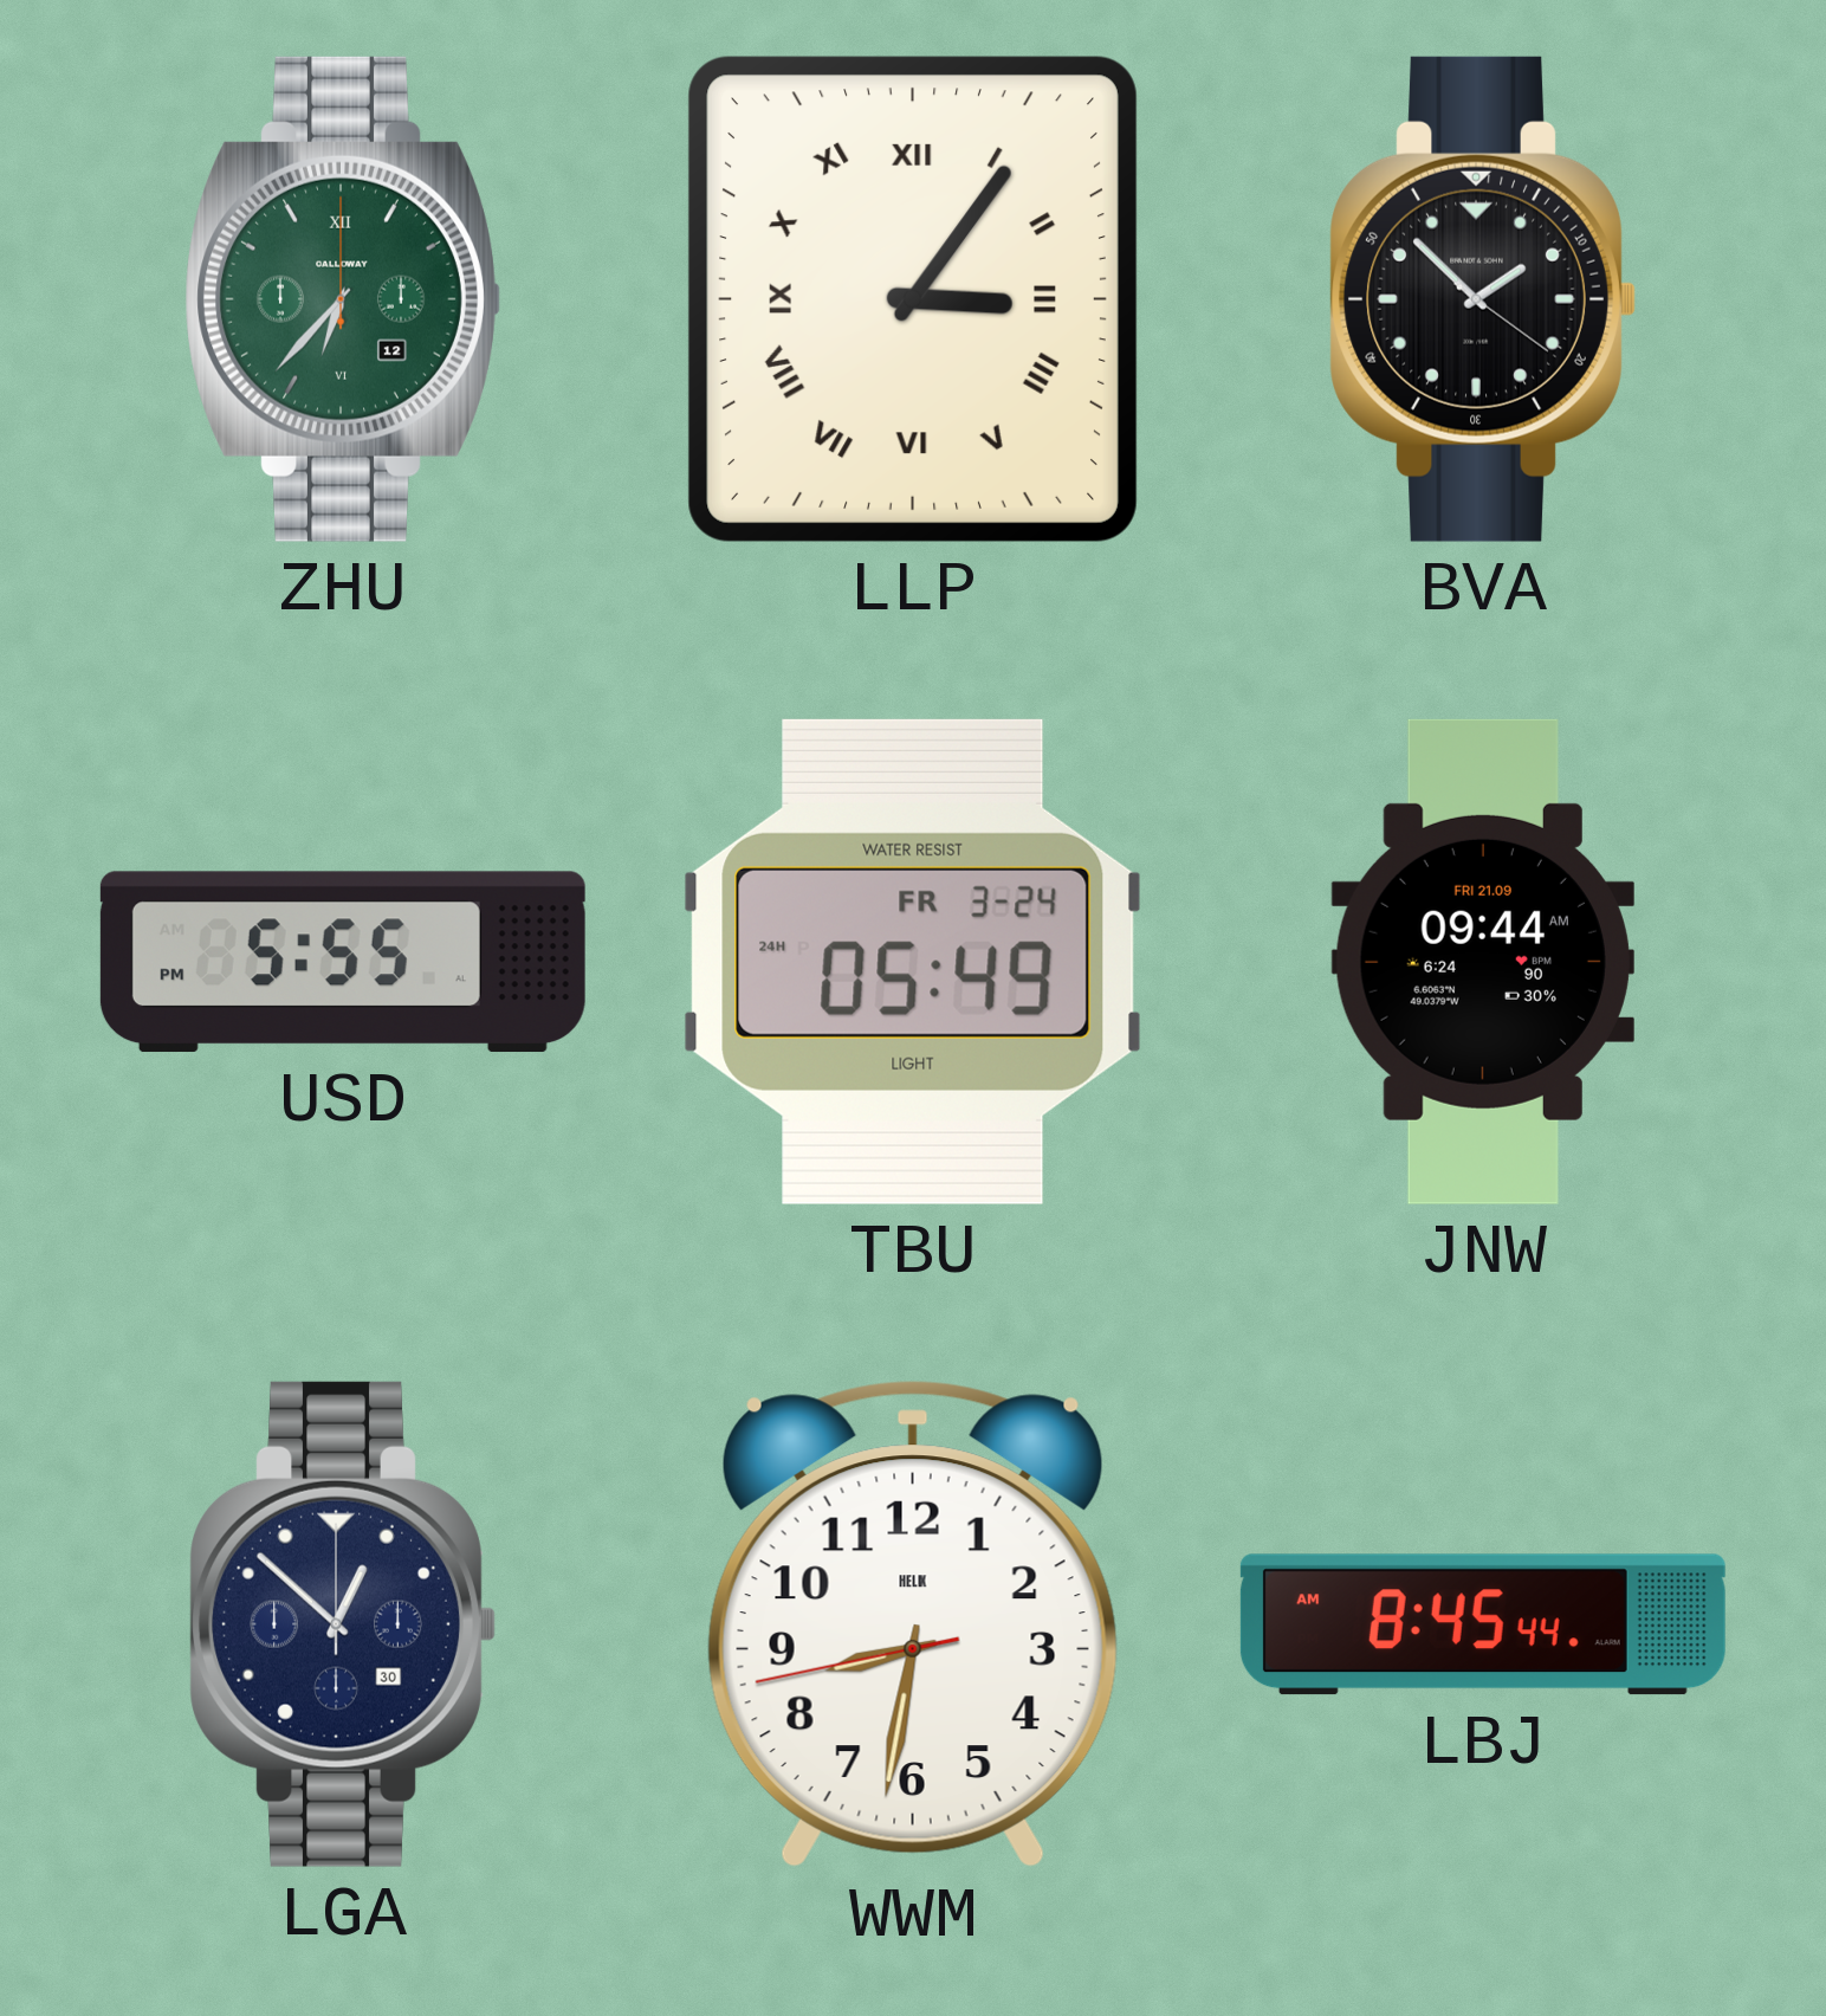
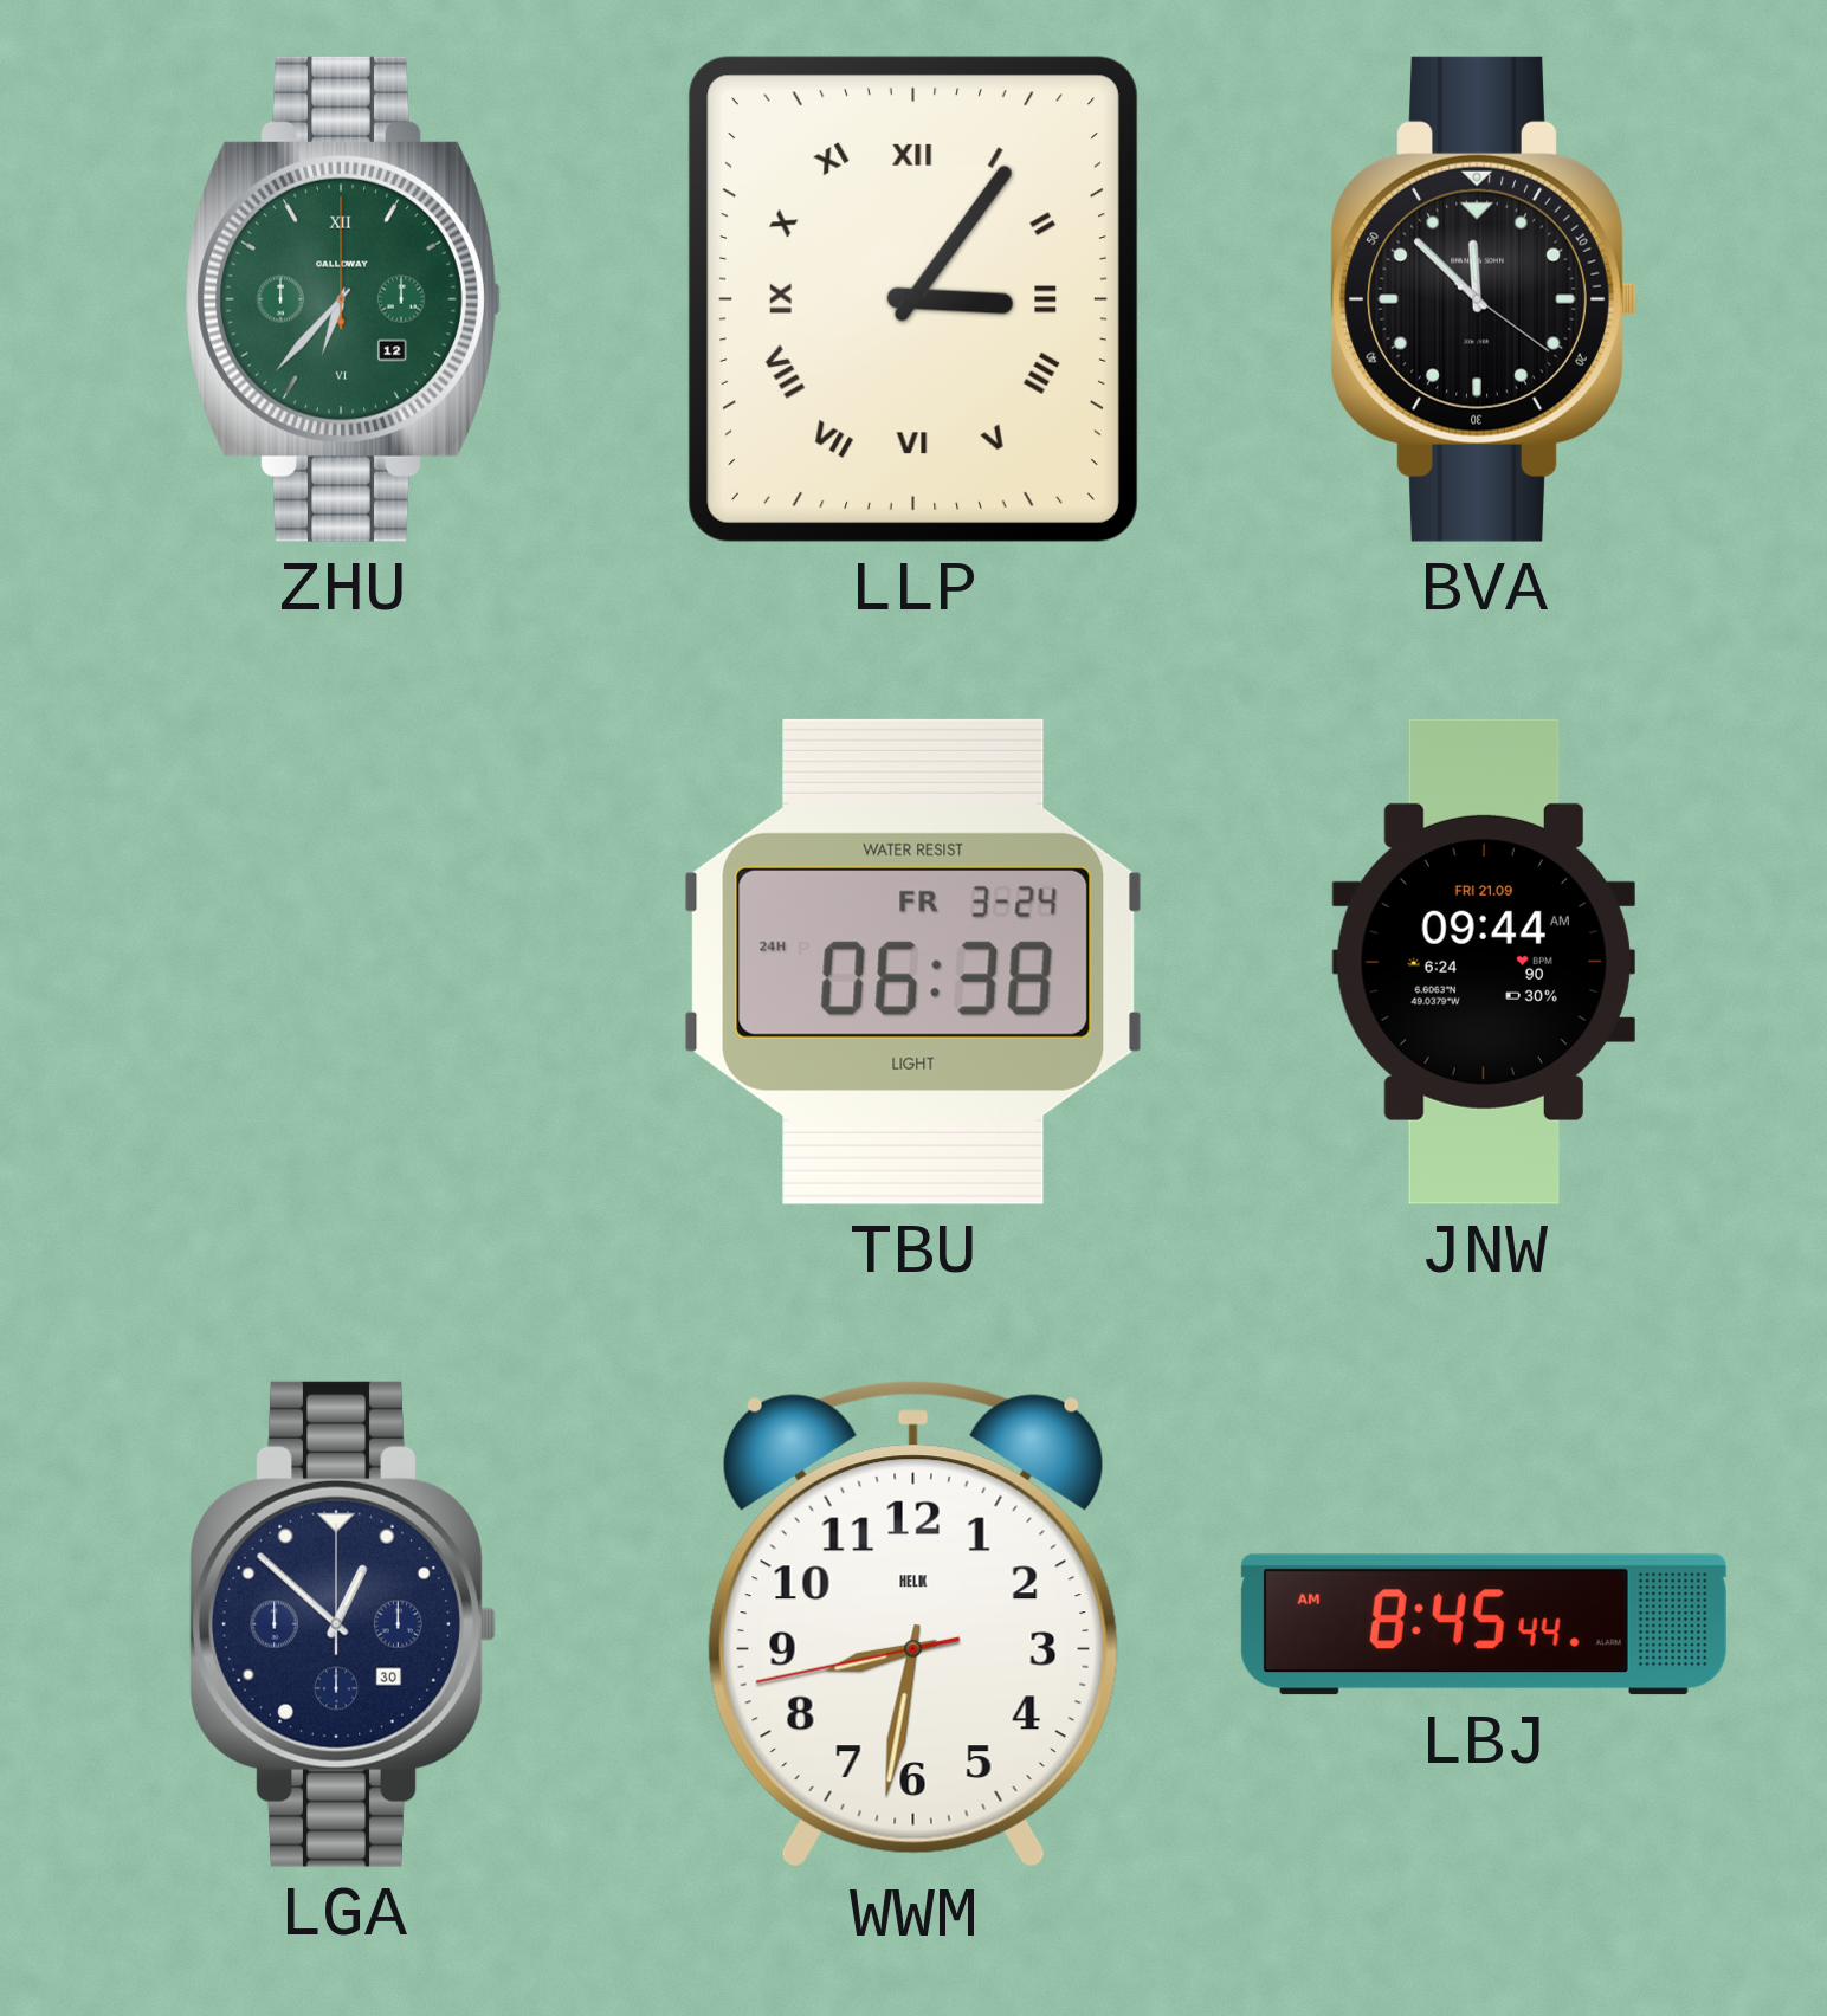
BVA: 1:52 -> 11:52 (1484, 299)
USD: 5:55 -> none (343, 962)
TBU: 05:49 -> 06:38 (913, 962)
